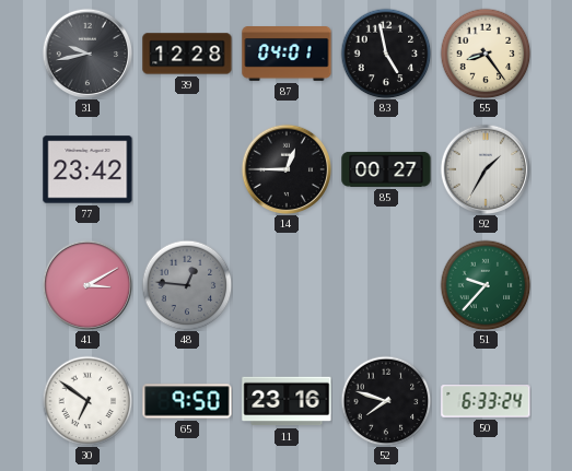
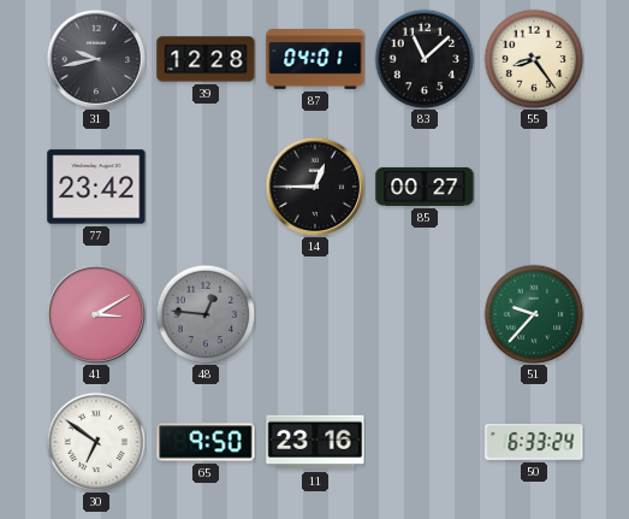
83: 4:58 -> 11:08 (425, 59)
92: 1:35 -> none (486, 169)
52: 7:48 -> none (386, 401)
